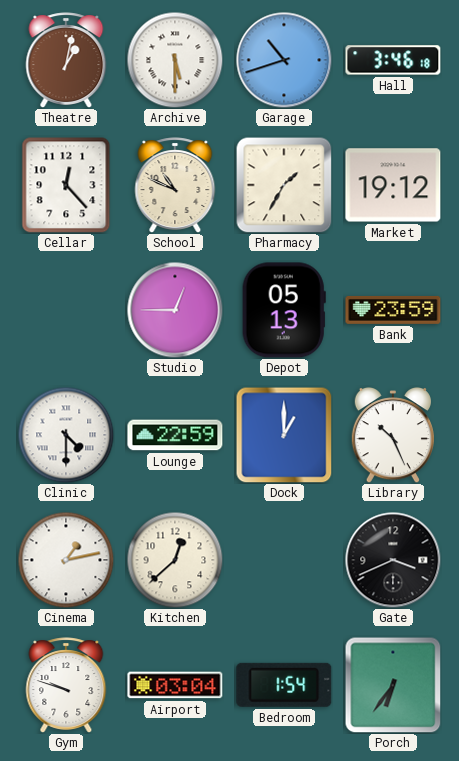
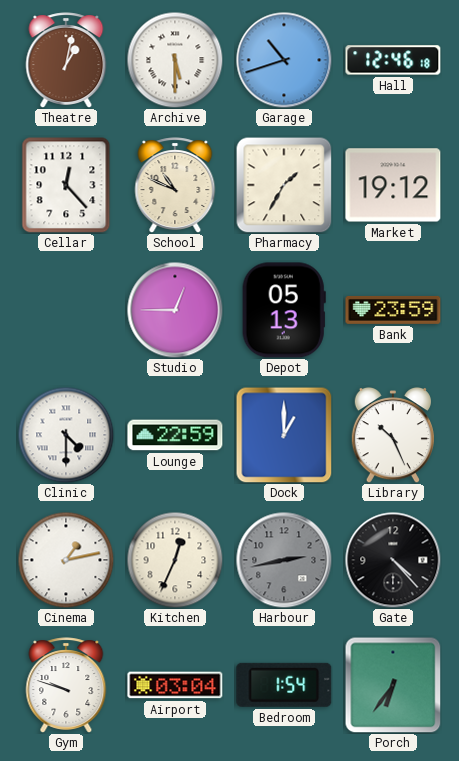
Hall: 3:46 -> 12:46 (393, 60)
Kitchen: 12:38 -> 12:34 (175, 560)
Harbour: none -> 2:43 (284, 560)
Gate: 3:41 -> 4:23 (393, 560)
